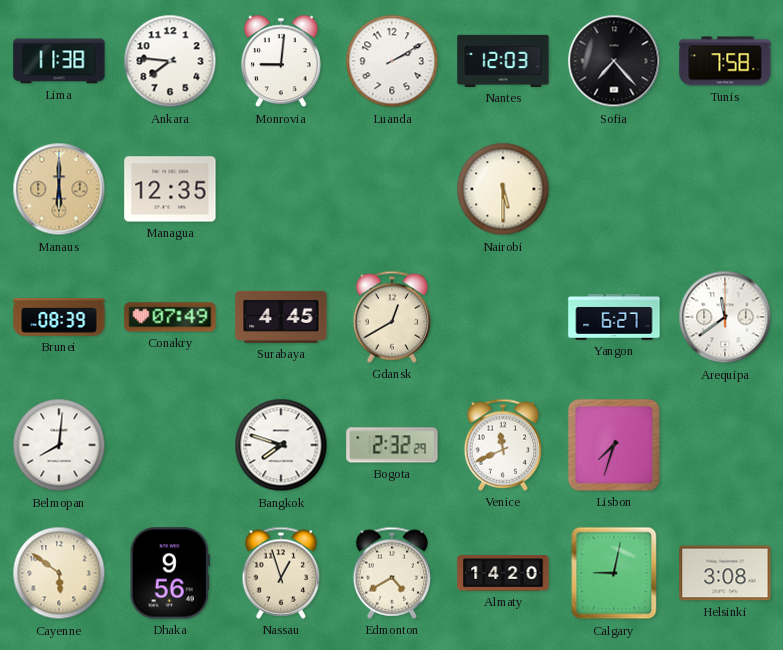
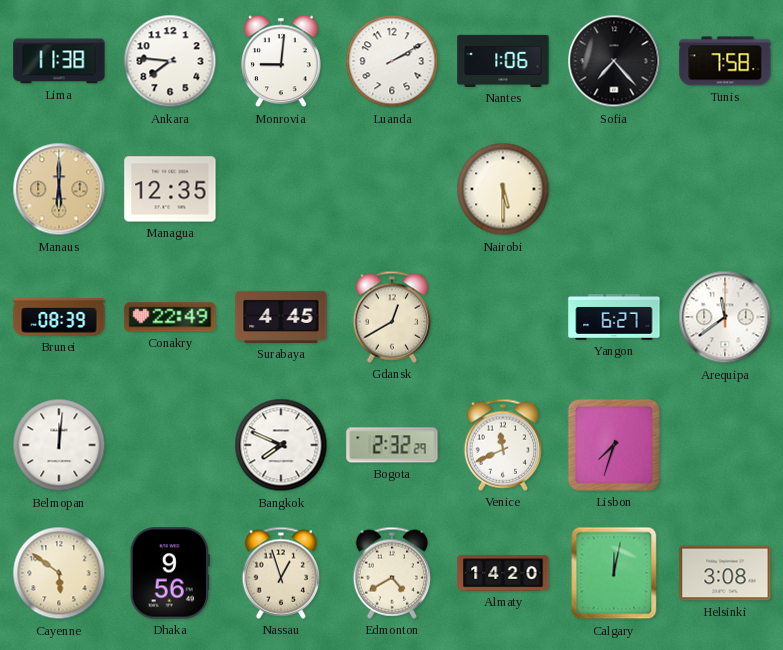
Nantes: 12:03 -> 1:06 (503, 61)
Conakry: 07:49 -> 22:49 (170, 317)
Belmopan: 8:01 -> 12:01 (59, 445)
Bangkok: 7:48 -> 7:49 (281, 445)
Calgary: 9:02 -> 12:02 (614, 573)
